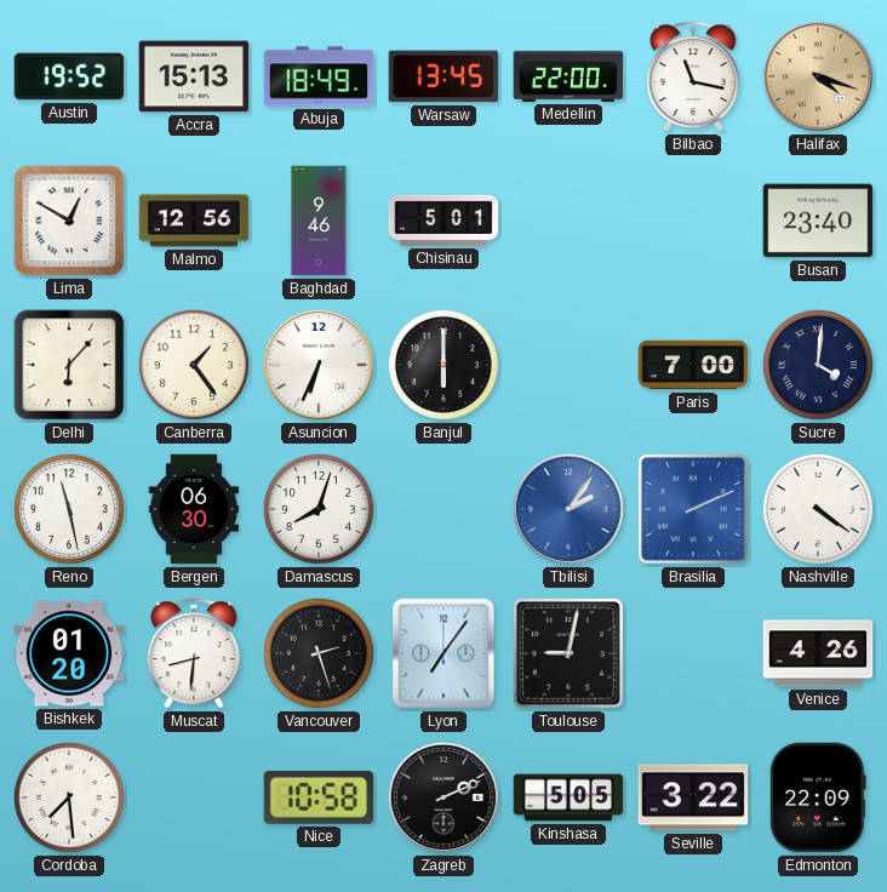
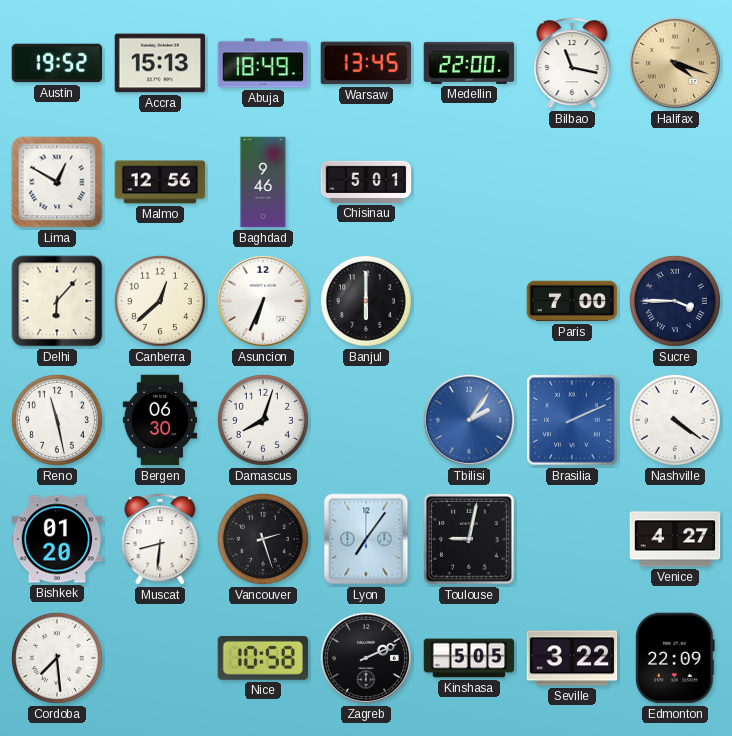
Busan: 23:40 -> none (818, 221)
Canberra: 1:24 -> 12:38 (160, 301)
Sucre: 4:01 -> 3:45 (675, 301)
Venice: 4:26 -> 4:27 (675, 539)
